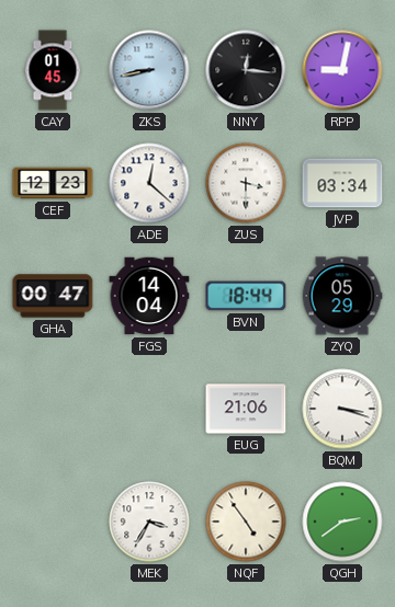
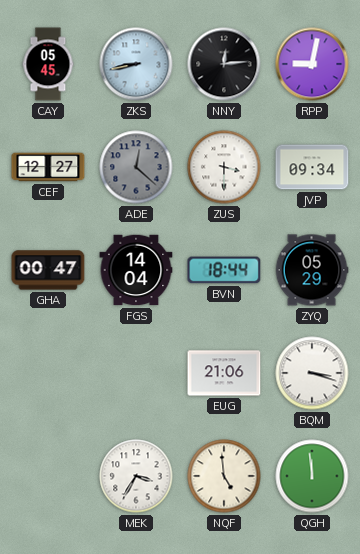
CAY: 01:45 -> 05:45 (48, 64)
NNY: 12:16 -> 12:14 (224, 64)
CEF: 12:23 -> 12:27 (48, 167)
ADE dial: white -> grey (136, 167)
JVP: 03:34 -> 09:34 (312, 167)
NQF: 4:54 -> 4:59 (224, 476)
QGH: 2:39 -> 11:59 (312, 476)
